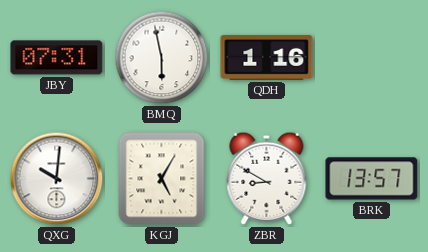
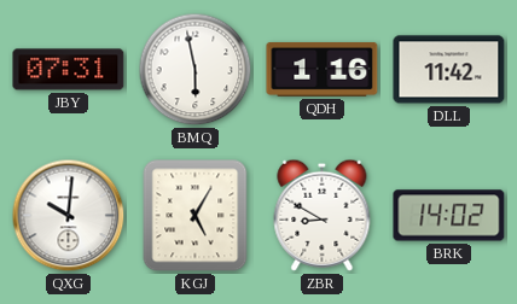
DLL: none -> 11:42 (449, 70)
BRK: 13:57 -> 14:02 (449, 216)
